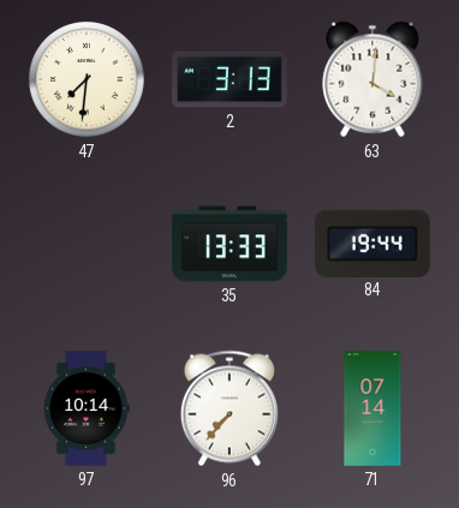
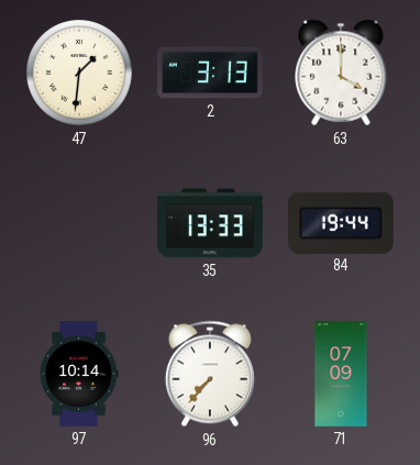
47: 7:31 -> 1:31 (79, 73)
63: 4:01 -> 4:00 (341, 73)
71: 07:14 -> 07:09 (341, 374)
